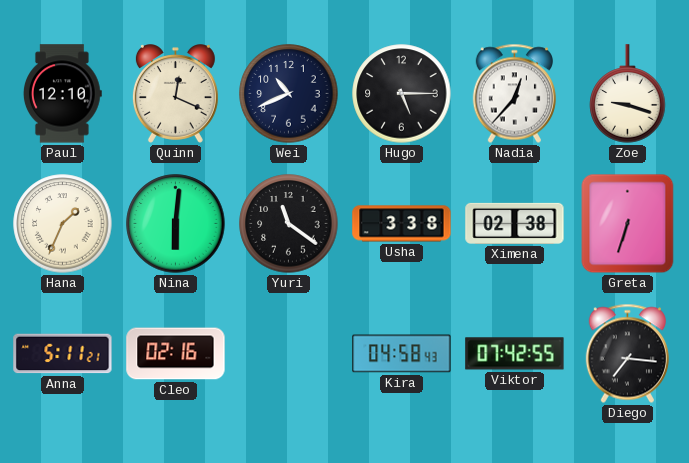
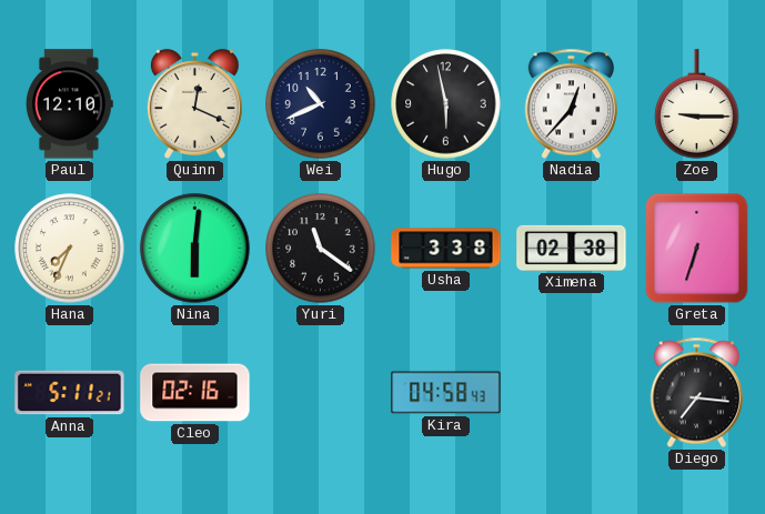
Hugo: 5:15 -> 5:58 (446, 104)
Zoe: 9:18 -> 9:15 (697, 104)
Hana: 1:34 -> 7:34 (70, 249)
Viktor: 07:42 -> none (515, 354)
